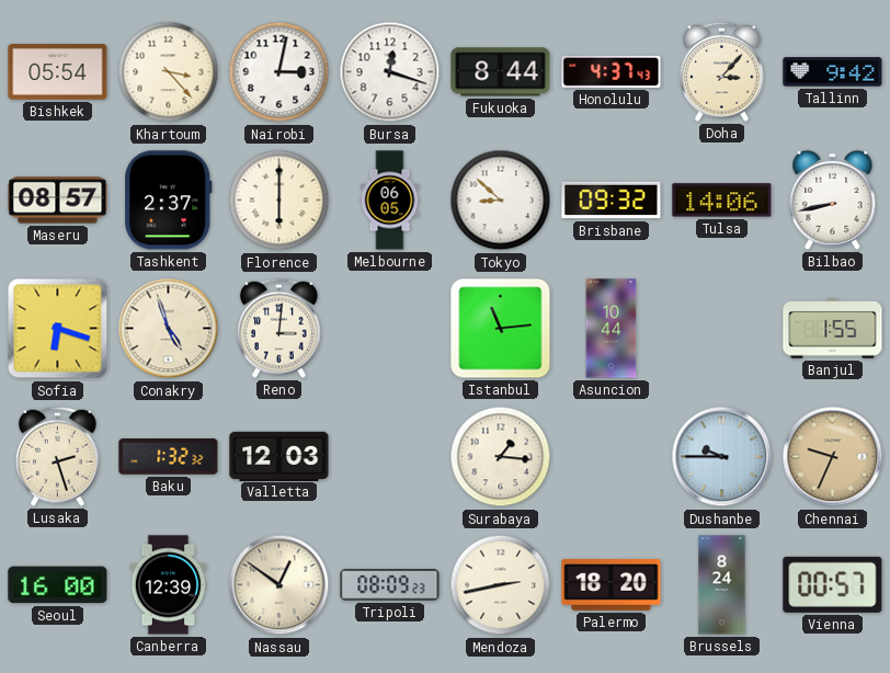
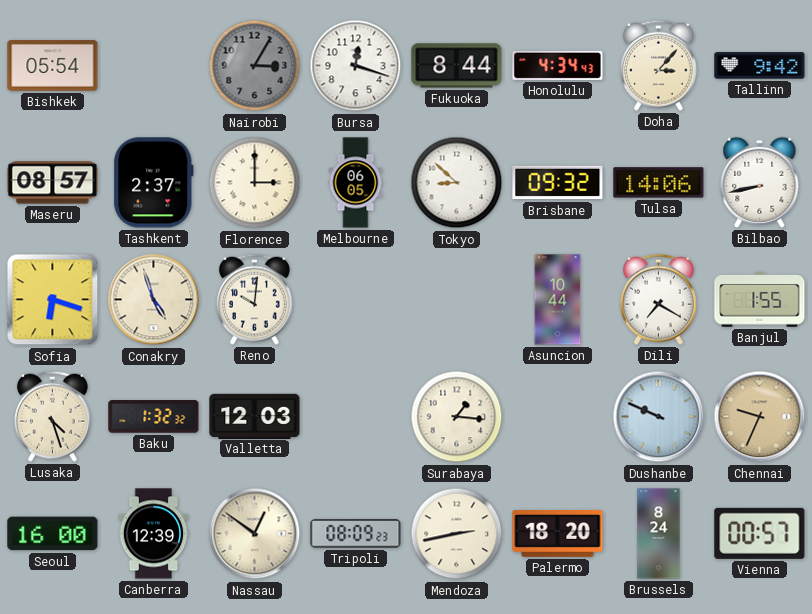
Khartoum: 3:23 -> none (169, 72)
Nairobi: 3:02 -> 3:05 (255, 66)
Nairobi dial: white -> grey (255, 66)
Honolulu: 4:37 -> 4:34 (558, 65)
Florence: 6:00 -> 3:00 (255, 183)
Reno: 3:01 -> 10:01 (254, 299)
Istanbul: 11:14 -> none (501, 329)
Dili: none -> 7:20 (658, 299)
Lusaka: 2:27 -> 4:27 (52, 416)
Dushanbe: 9:45 -> 9:49 (659, 417)
